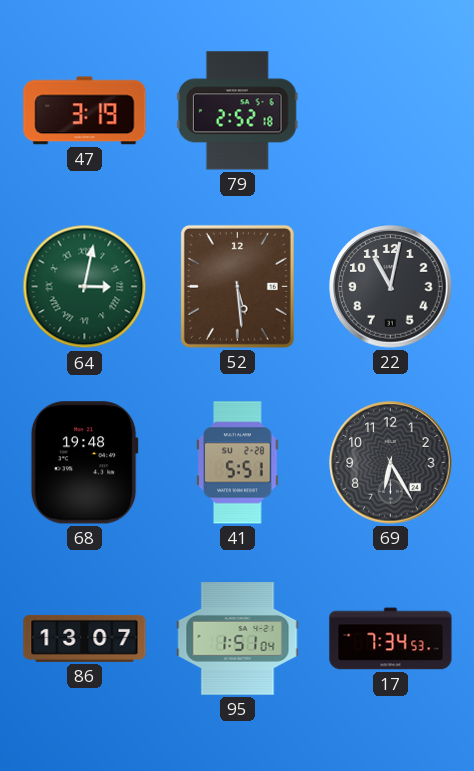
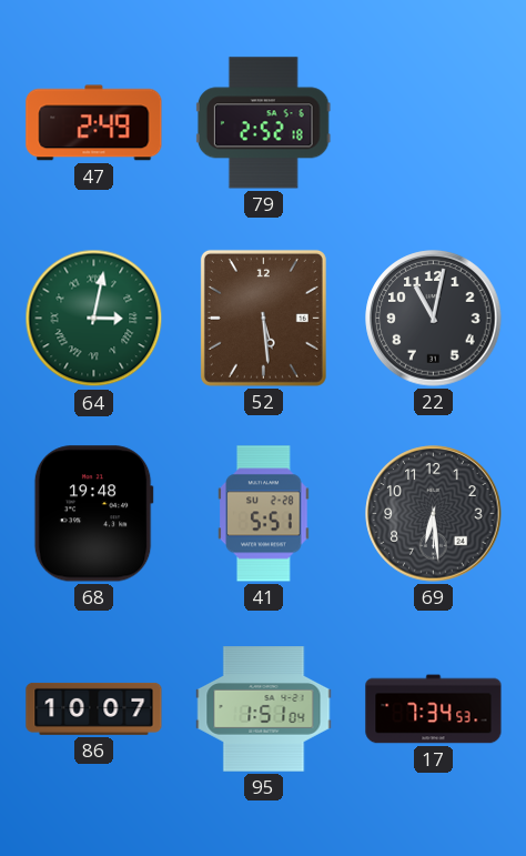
47: 3:19 -> 2:49 (94, 123)
69: 6:25 -> 6:29 (434, 514)
86: 13:07 -> 10:07 (94, 708)
